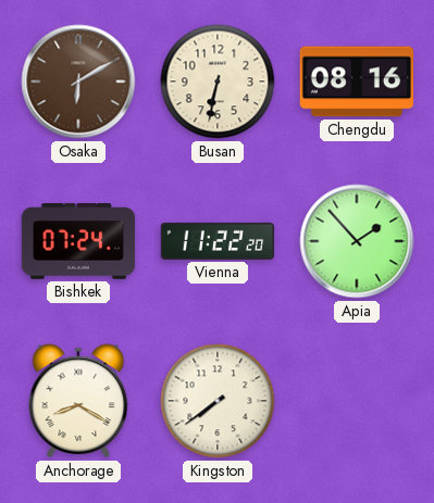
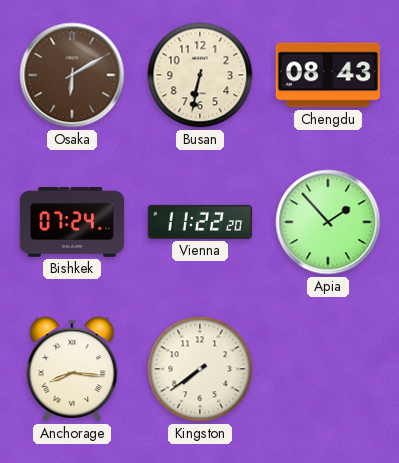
Chengdu: 08:16 -> 08:43 (328, 75)
Anchorage: 8:20 -> 8:16 (72, 369)
